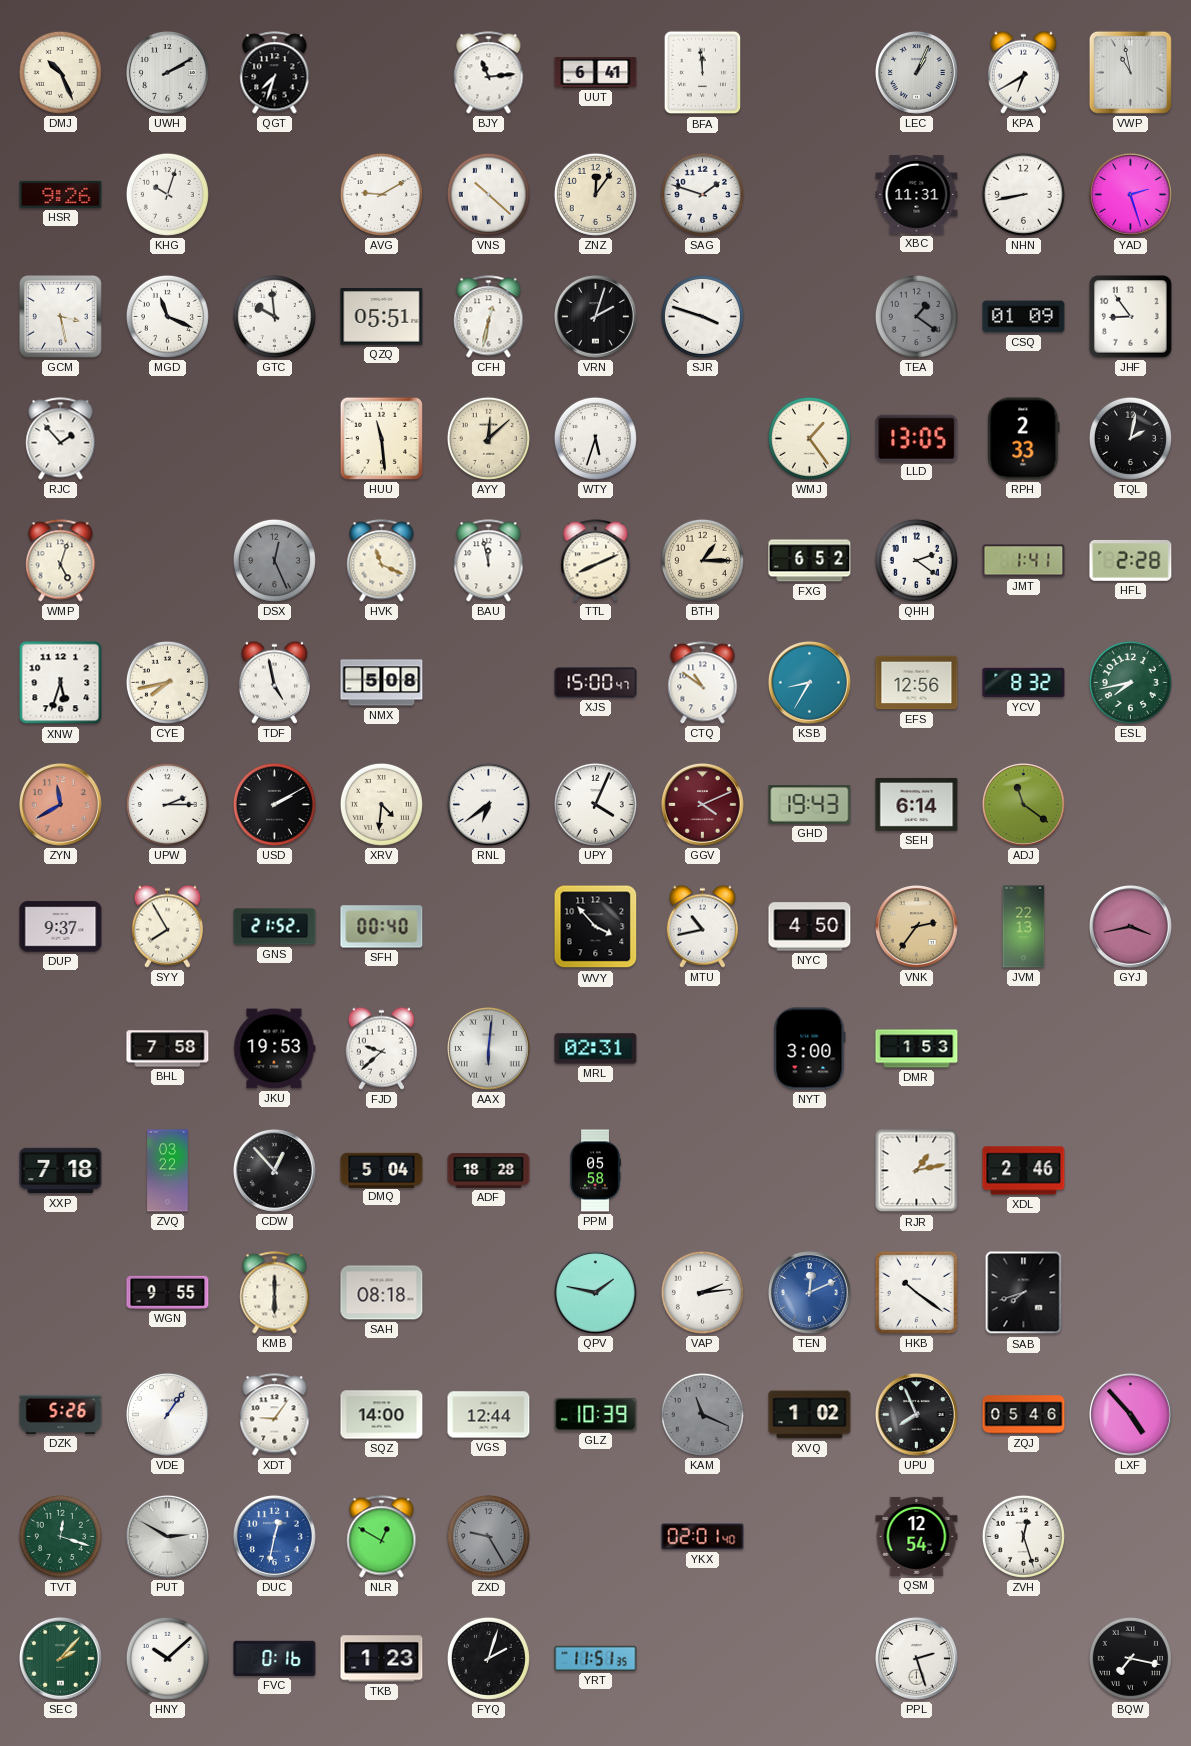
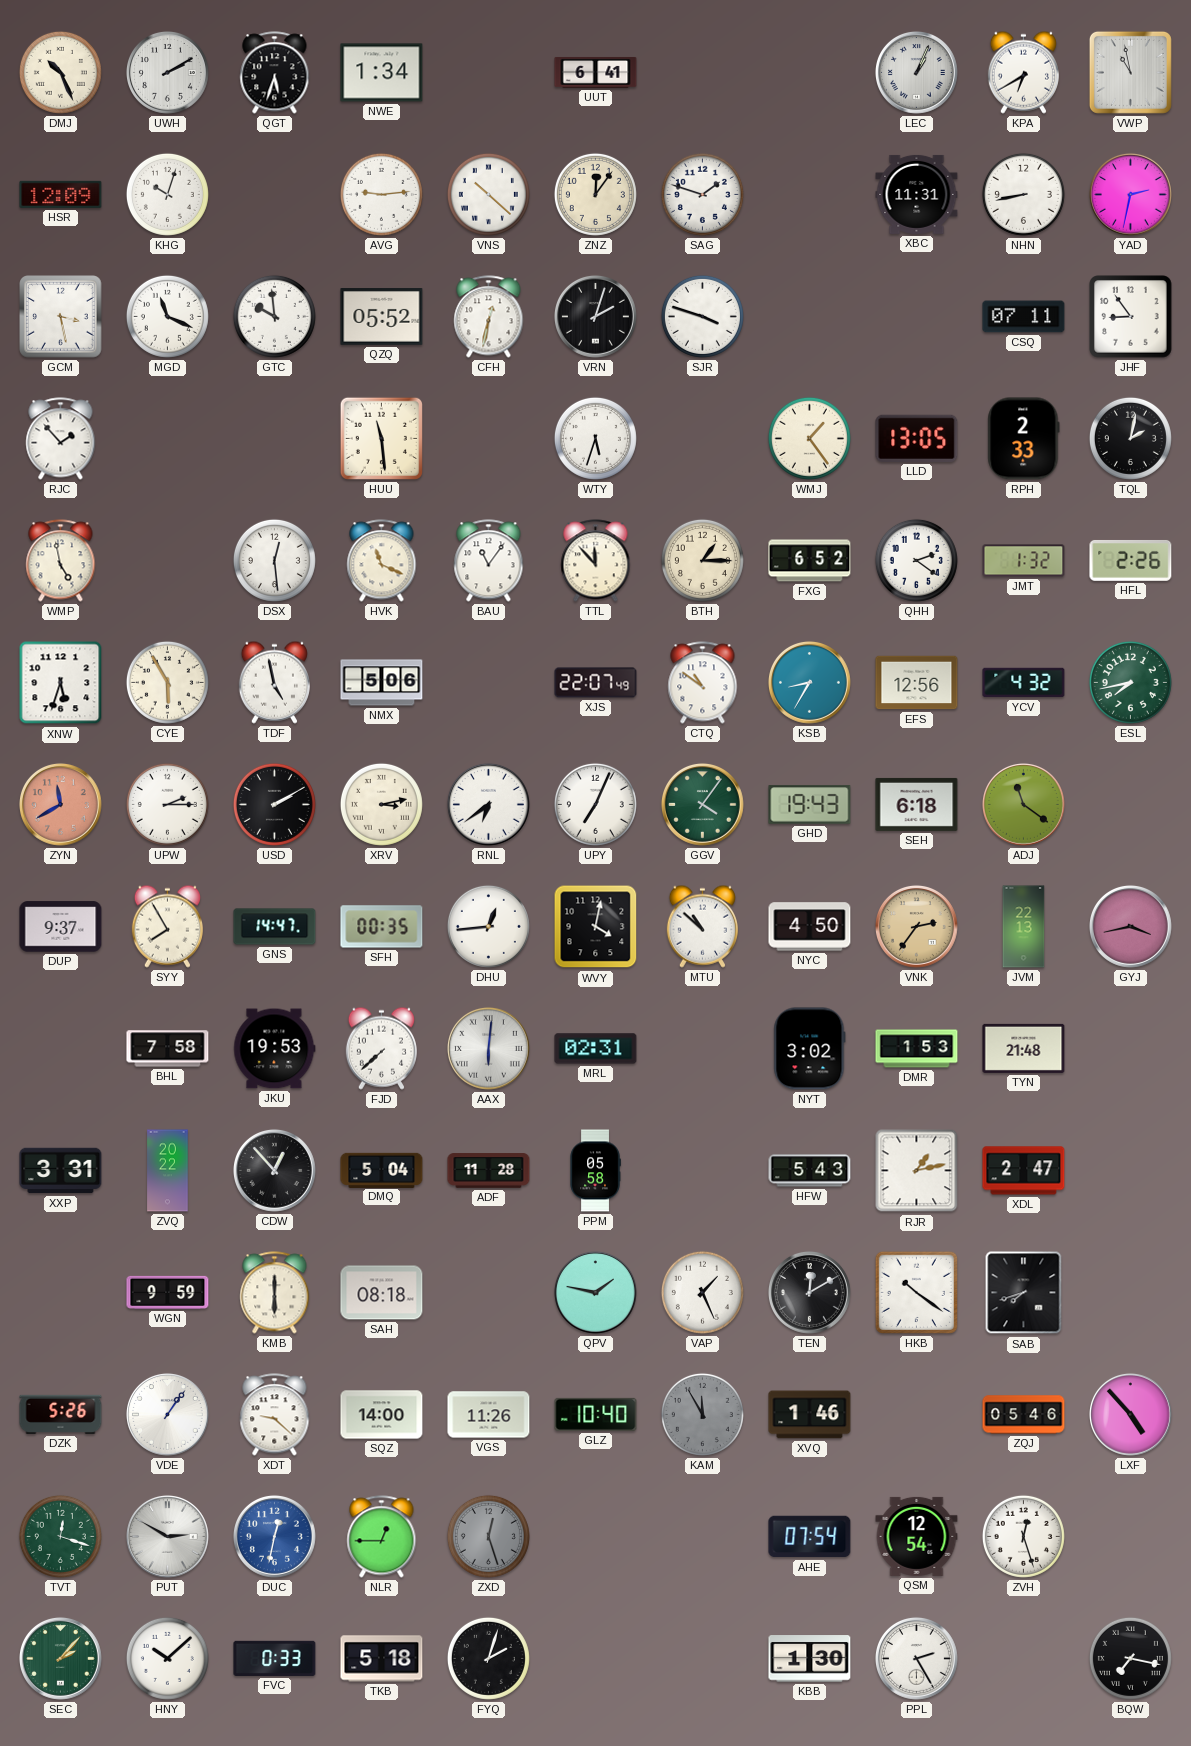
QGT: 7:33 -> 5:33 (275, 73)
NWE: none -> 1:34 (382, 73)
BJY: 11:14 -> none (489, 73)
BFA: 11:59 -> none (703, 73)
HSR: 9:26 -> 12:09 (61, 194)
AVG: 9:10 -> 9:14 (381, 194)
YAD: 2:27 -> 2:32 (1130, 194)
QZQ: 05:51 -> 05:52 (382, 317)
TEA: 1:21 -> none (916, 316)
CSQ: 01:09 -> 07:11 (1024, 317)
AYY: 12:08 -> none (488, 438)
WMP: 5:03 -> 4:58 (61, 561)
DSX: 12:26 -> 12:29 (274, 560)
DSX dial: grey -> white (274, 560)
BAU: 11:58 -> 11:06 (489, 561)
TTL: 8:11 -> 11:53 (596, 561)
JMT: 1:41 -> 1:32 (1024, 561)
HFL: 2:28 -> 2:26 (1131, 560)
CYE: 7:43 -> 5:55 (167, 682)
NMX: 5:08 -> 5:06 (382, 683)
XJS: 15:00 -> 22:07 (596, 683)
YCV: 8:32 -> 4:32 (1024, 683)
XRV: 4:31 -> 3:13 (381, 804)
UPY: 4:04 -> 7:04 (595, 804)
GGV: 4:11 -> 4:06 (702, 804)
GGV dial: burgundy -> green (702, 804)
SEH: 6:14 -> 6:18 (917, 804)
GNS: 21:52 -> 14:47 (275, 927)
SFH: 00:40 -> 00:35 (382, 927)
DHU: none -> 12:44 (488, 926)
WVY: 3:53 -> 4:02 (596, 927)
MTU: 10:43 -> 10:52 (702, 926)
FJD: 9:38 -> 7:38 (381, 1048)
NYT: 3:00 -> 3:02 (810, 1049)
TYN: none -> 21:48 (1024, 1048)
XXP: 7:18 -> 3:31 (61, 1171)
ZVQ: 03:22 -> 20:22 (168, 1171)
ADF: 18:28 -> 11:28 (489, 1171)
HFW: none -> 5:43 (810, 1171)
XDL: 2:46 -> 2:47 (1024, 1171)
WGN: 9:55 -> 9:59 (168, 1292)
VAP: 2:14 -> 1:26 (702, 1292)
TEN: 12:11 -> 12:10 (809, 1292)
TEN dial: blue -> black (809, 1292)
XDT: 9:06 -> 9:22 (275, 1415)
VGS: 12:44 -> 11:26 (489, 1415)
GLZ: 10:39 -> 10:40 (596, 1414)
KAM: 11:19 -> 11:55 (702, 1414)
XVQ: 1:02 -> 1:46 (810, 1415)
UPU: 7:56 -> none (916, 1414)
NLR: 12:50 -> 12:45 (382, 1537)
ZXD: 9:25 -> 12:27 (488, 1536)
YKX: 02:01 -> none (703, 1537)
AHE: none -> 07:54 (810, 1537)
FVC: 0:16 -> 0:33 (275, 1658)
TKB: 1:23 -> 5:18 (382, 1659)
YRT: 11:51 -> none (596, 1658)
KBB: none -> 1:30 (810, 1659)
PPL: 2:27 -> 2:25 (916, 1658)
